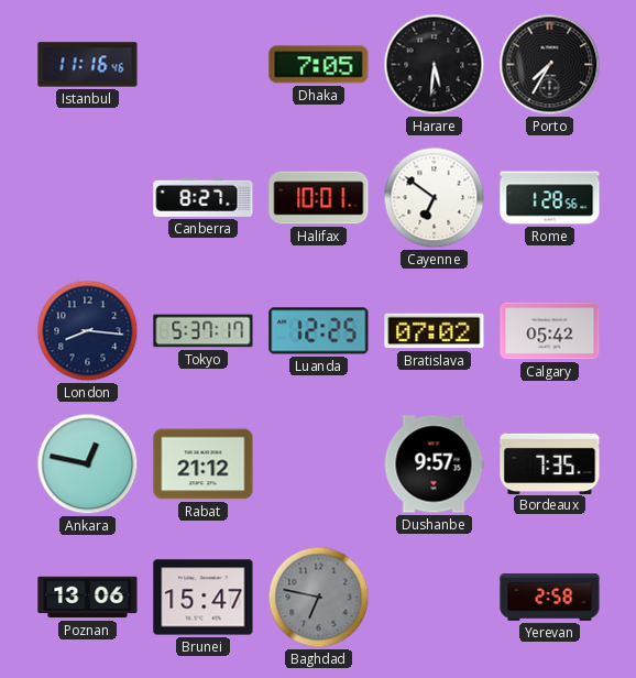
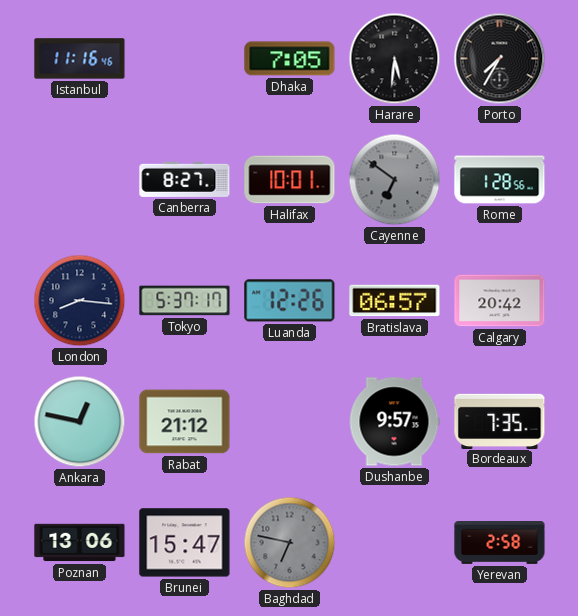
Cayenne dial: white -> grey (395, 180)
Luanda: 12:25 -> 12:26 (290, 301)
Bratislava: 07:02 -> 06:57 (395, 301)
Calgary: 05:42 -> 20:42 (500, 301)
